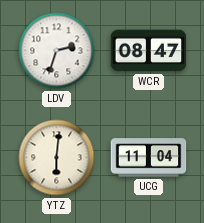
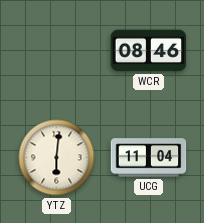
LDV: 2:33 -> none (57, 51)
WCR: 08:47 -> 08:46 (149, 51)
